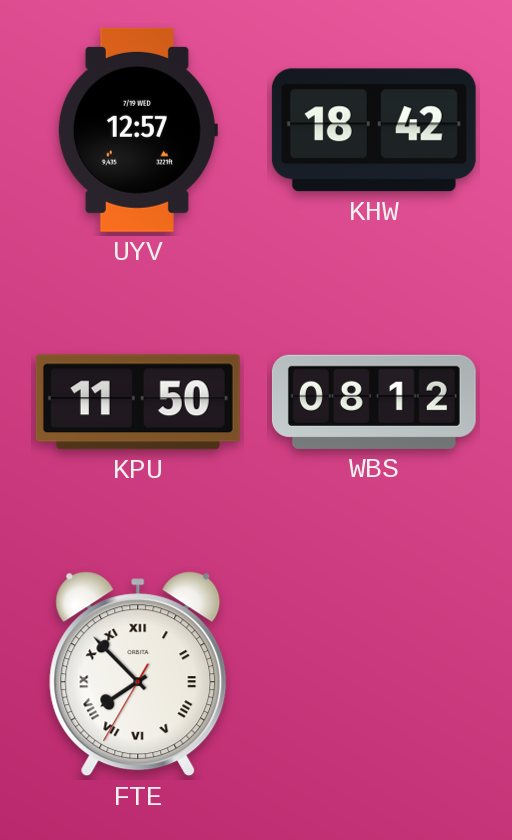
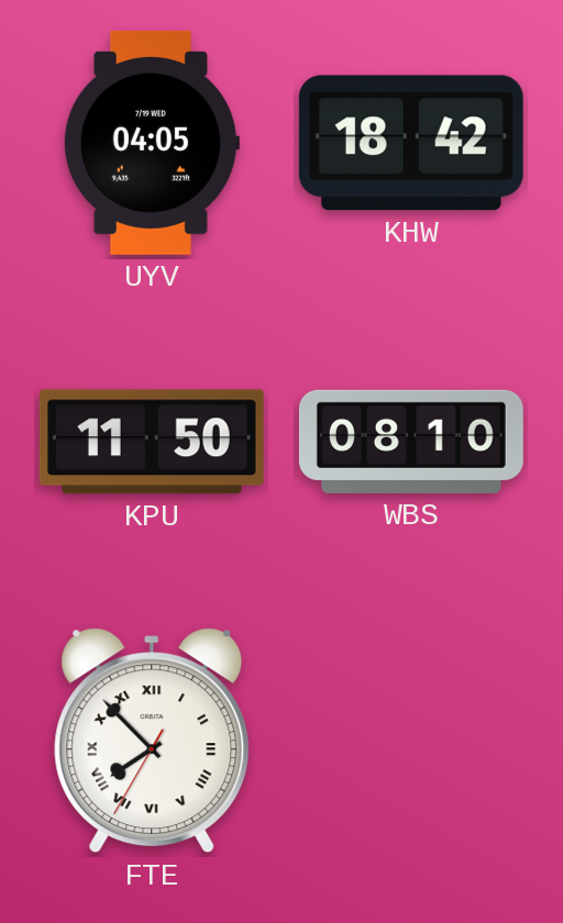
UYV: 12:57 -> 04:05 (151, 143)
WBS: 08:12 -> 08:10 (411, 442)
